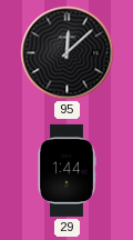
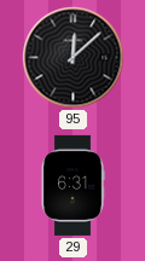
29: 1:44 -> 6:31 (72, 185)
